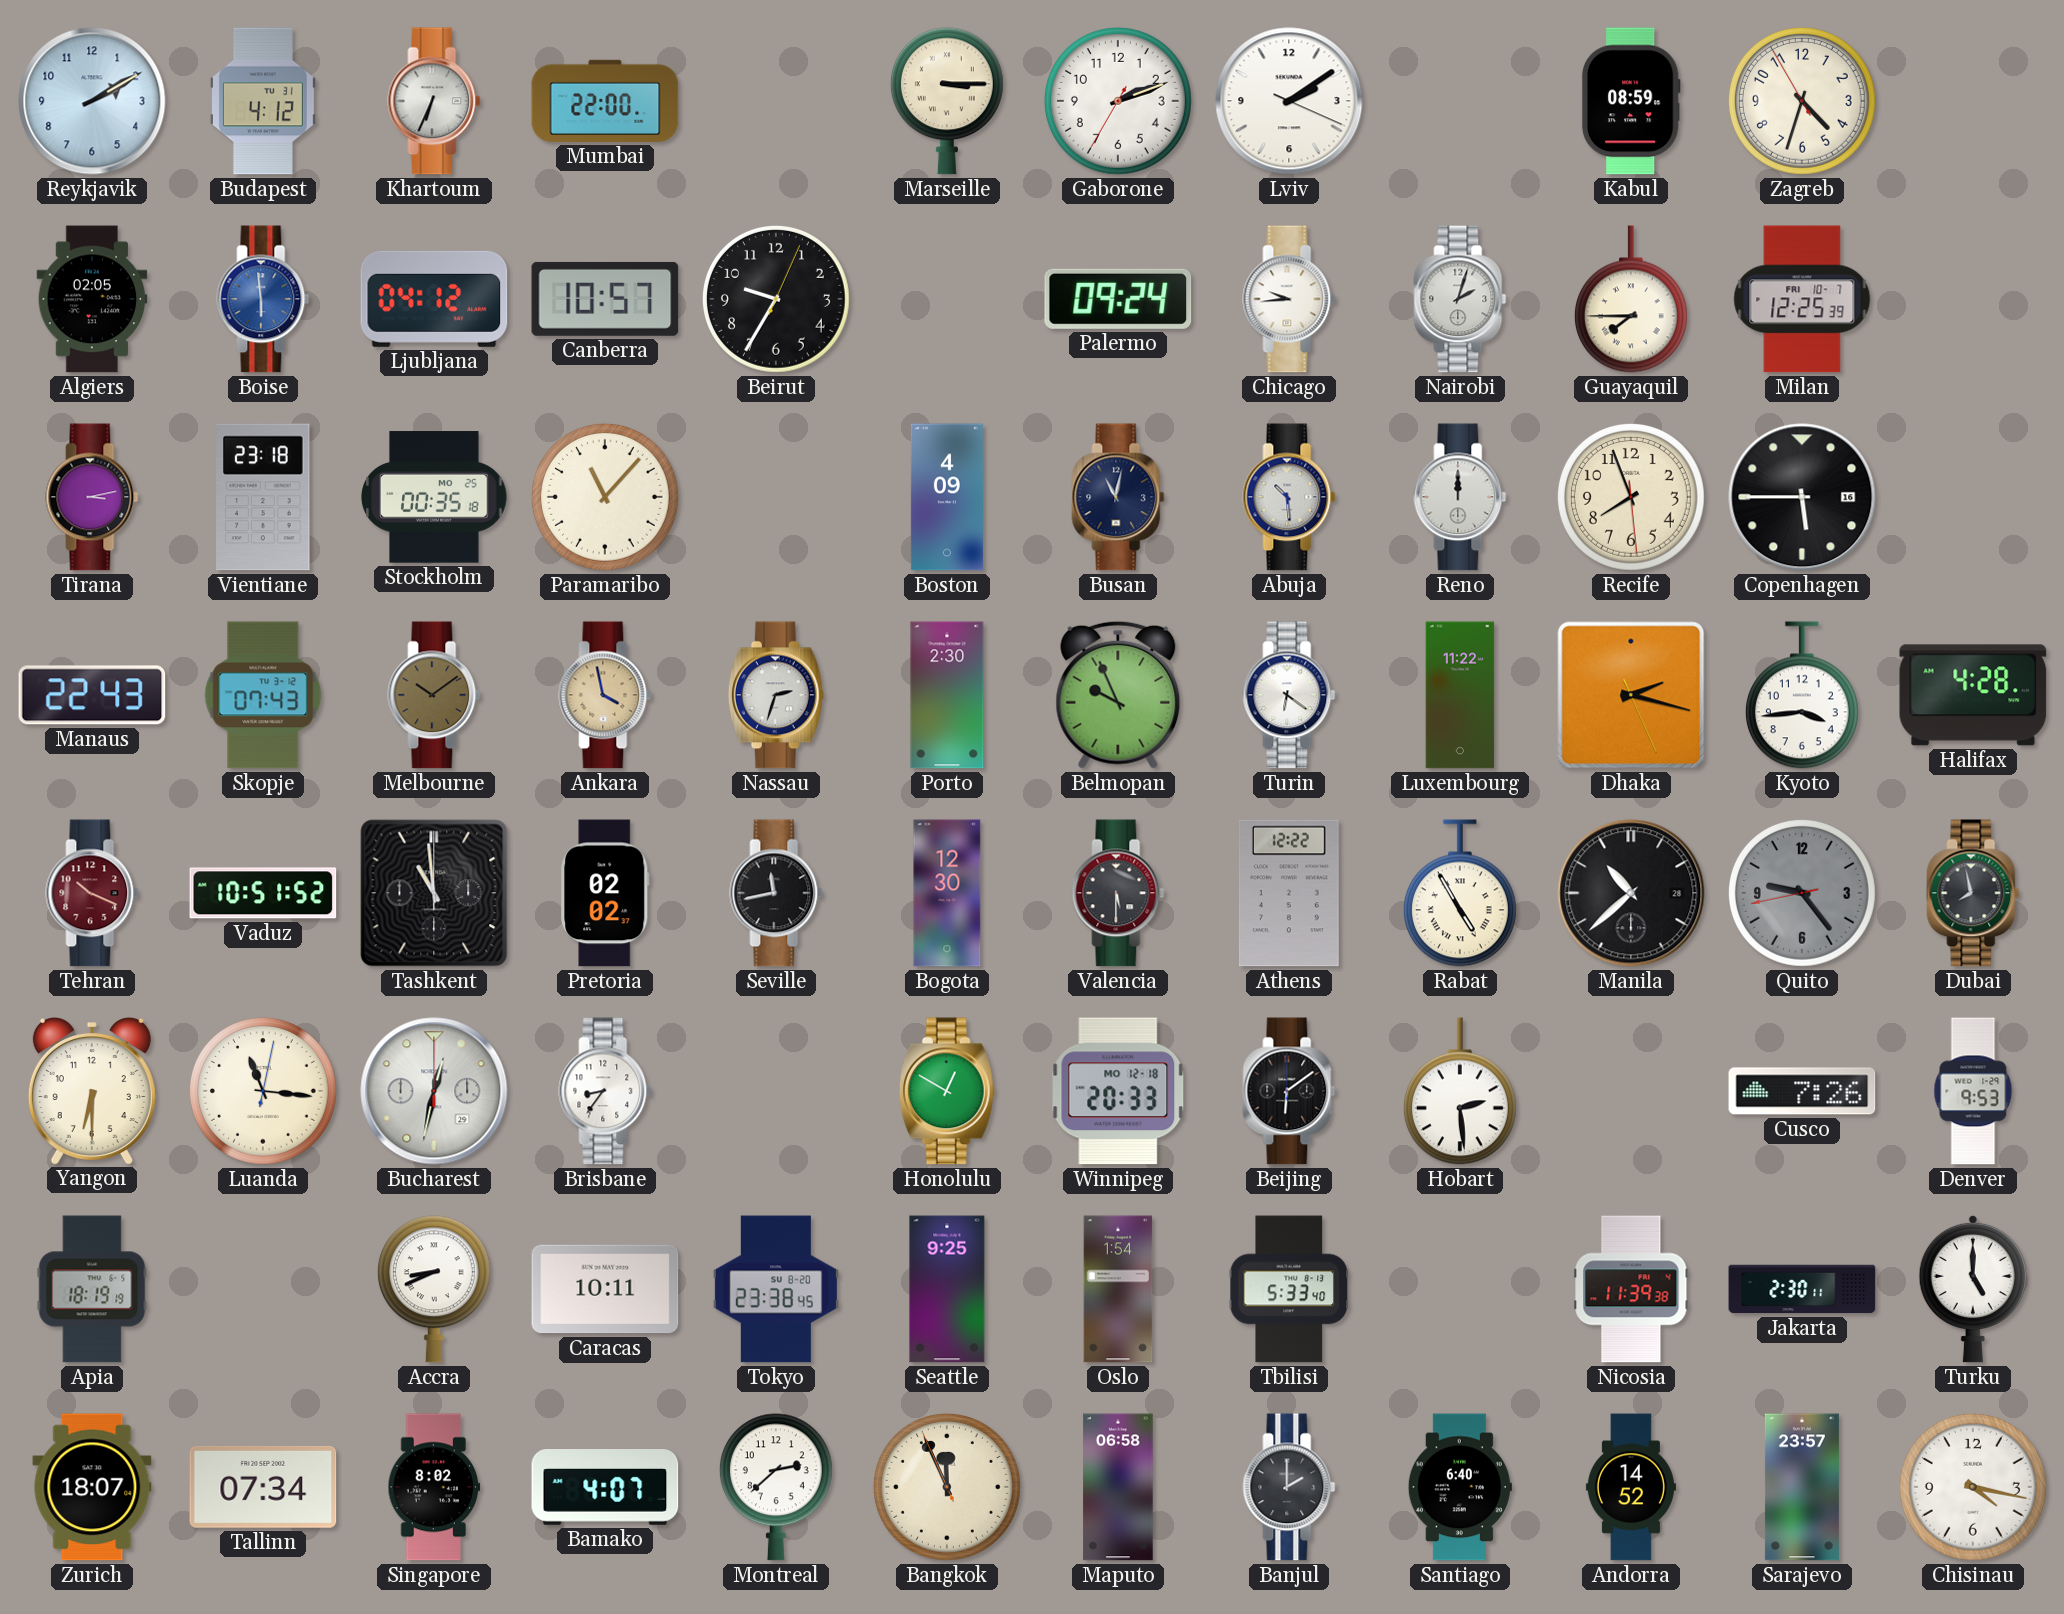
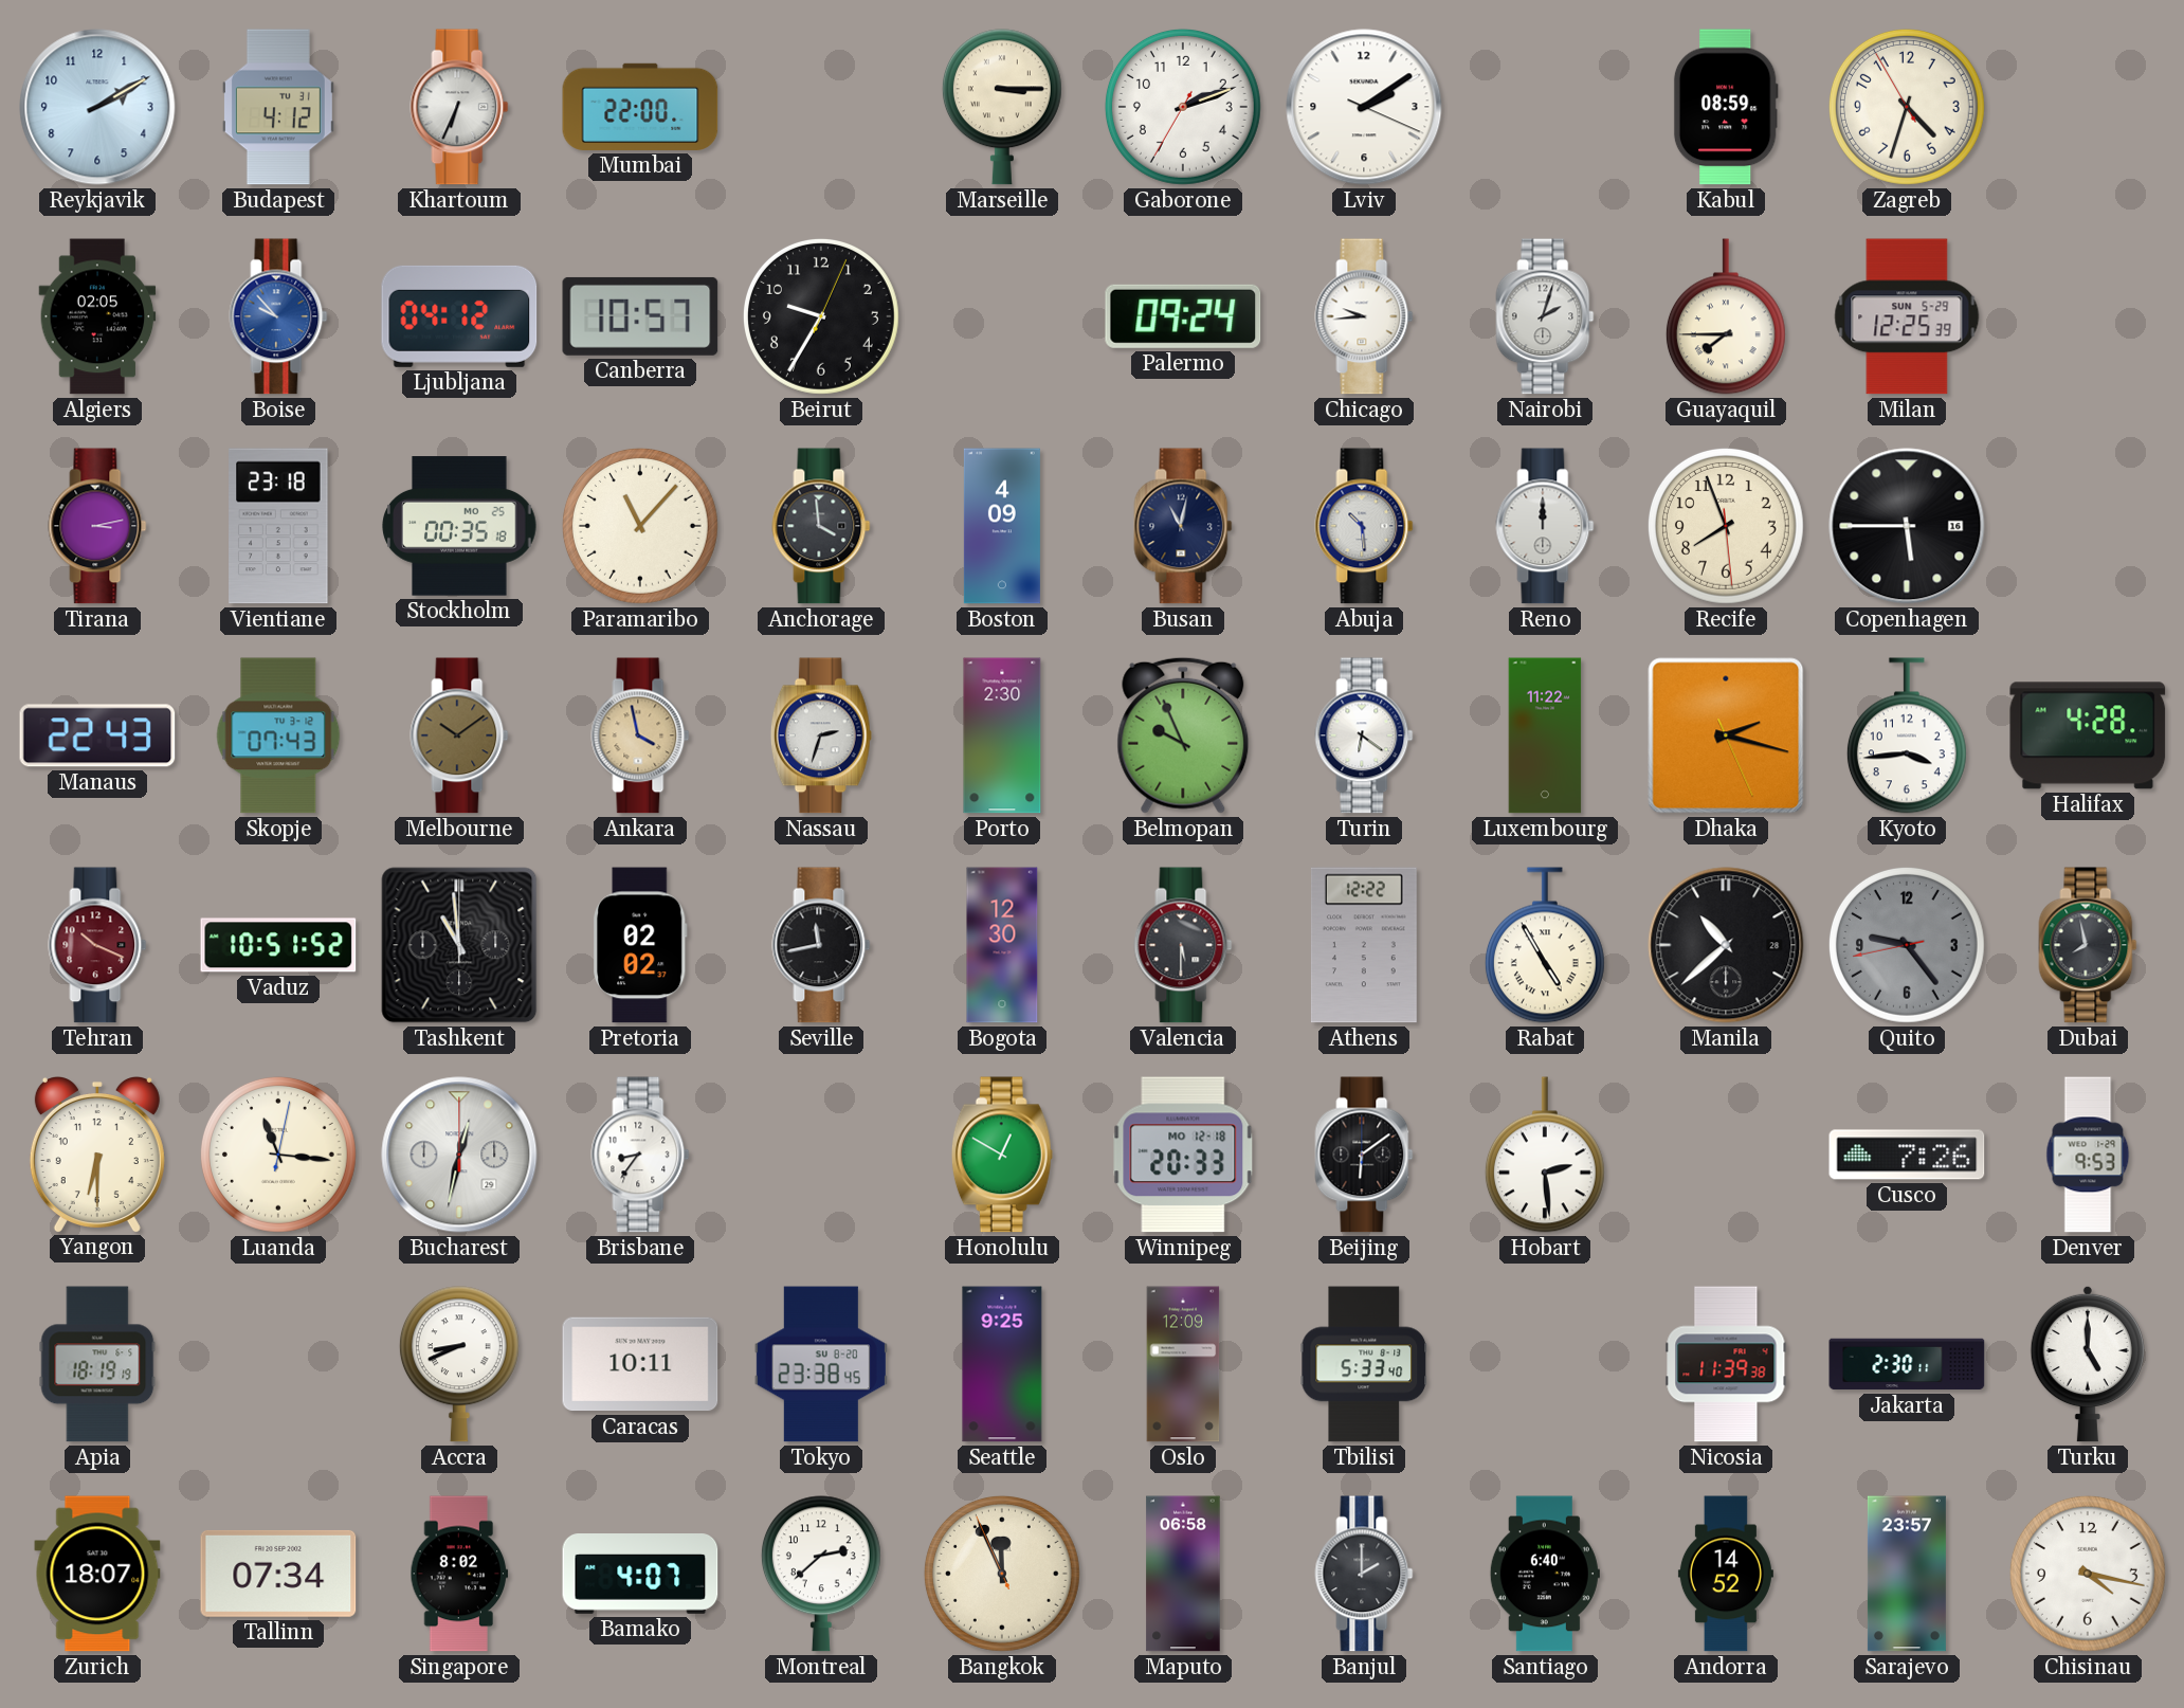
Boise: 5:59 -> 9:53 (278, 316)
Milan date: FRI 10-7 -> SUN 5-29 (1907, 316)
Anchorage: none -> 3:59 (821, 526)
Oslo: 1:54 -> 12:09 (1183, 1364)
